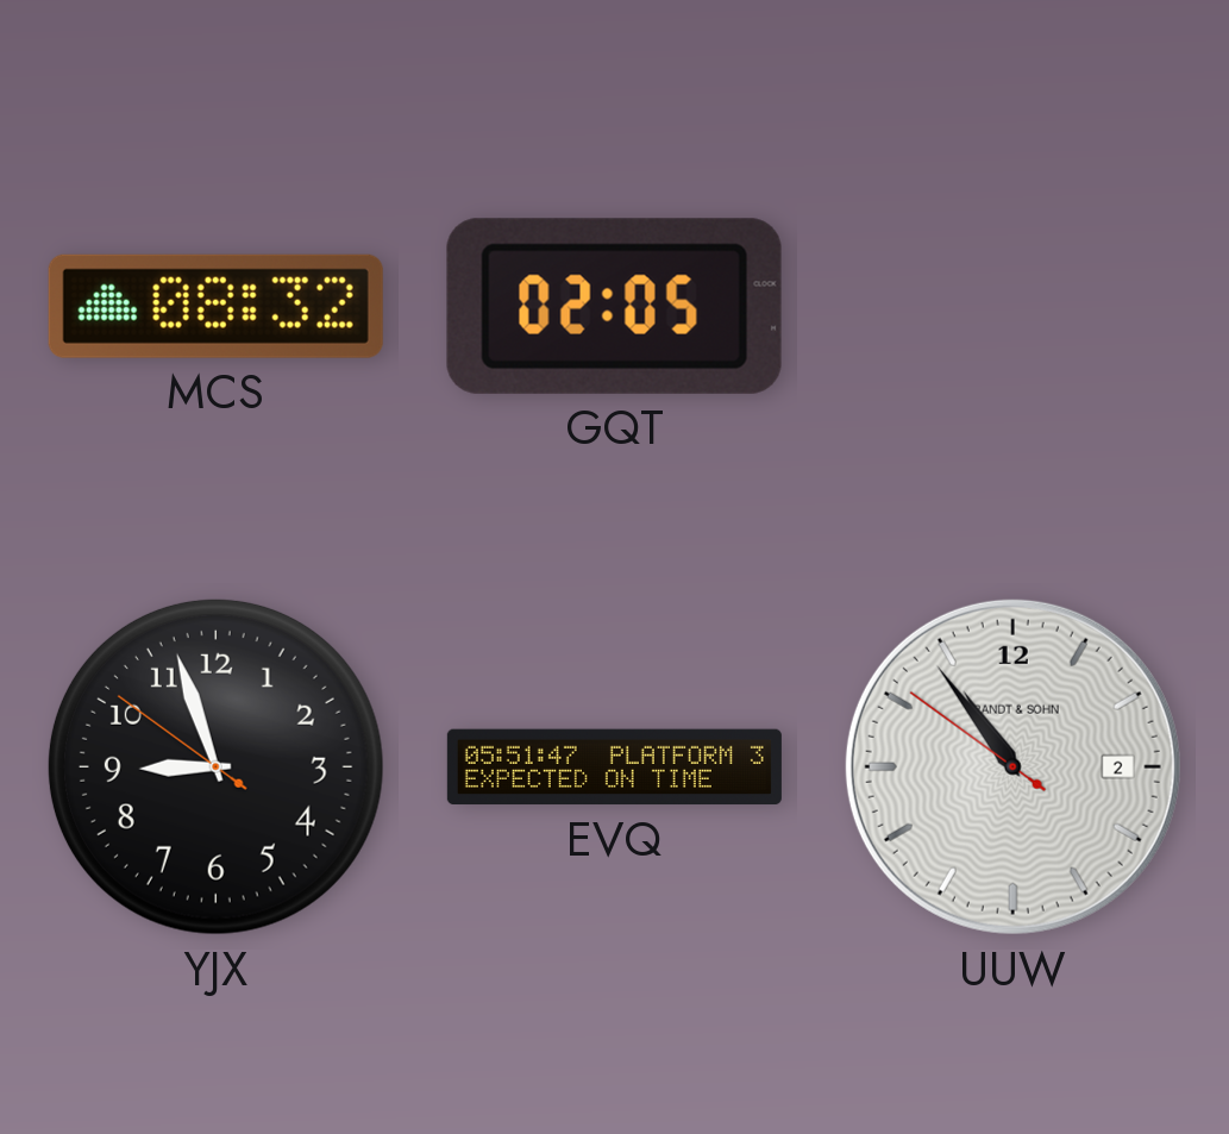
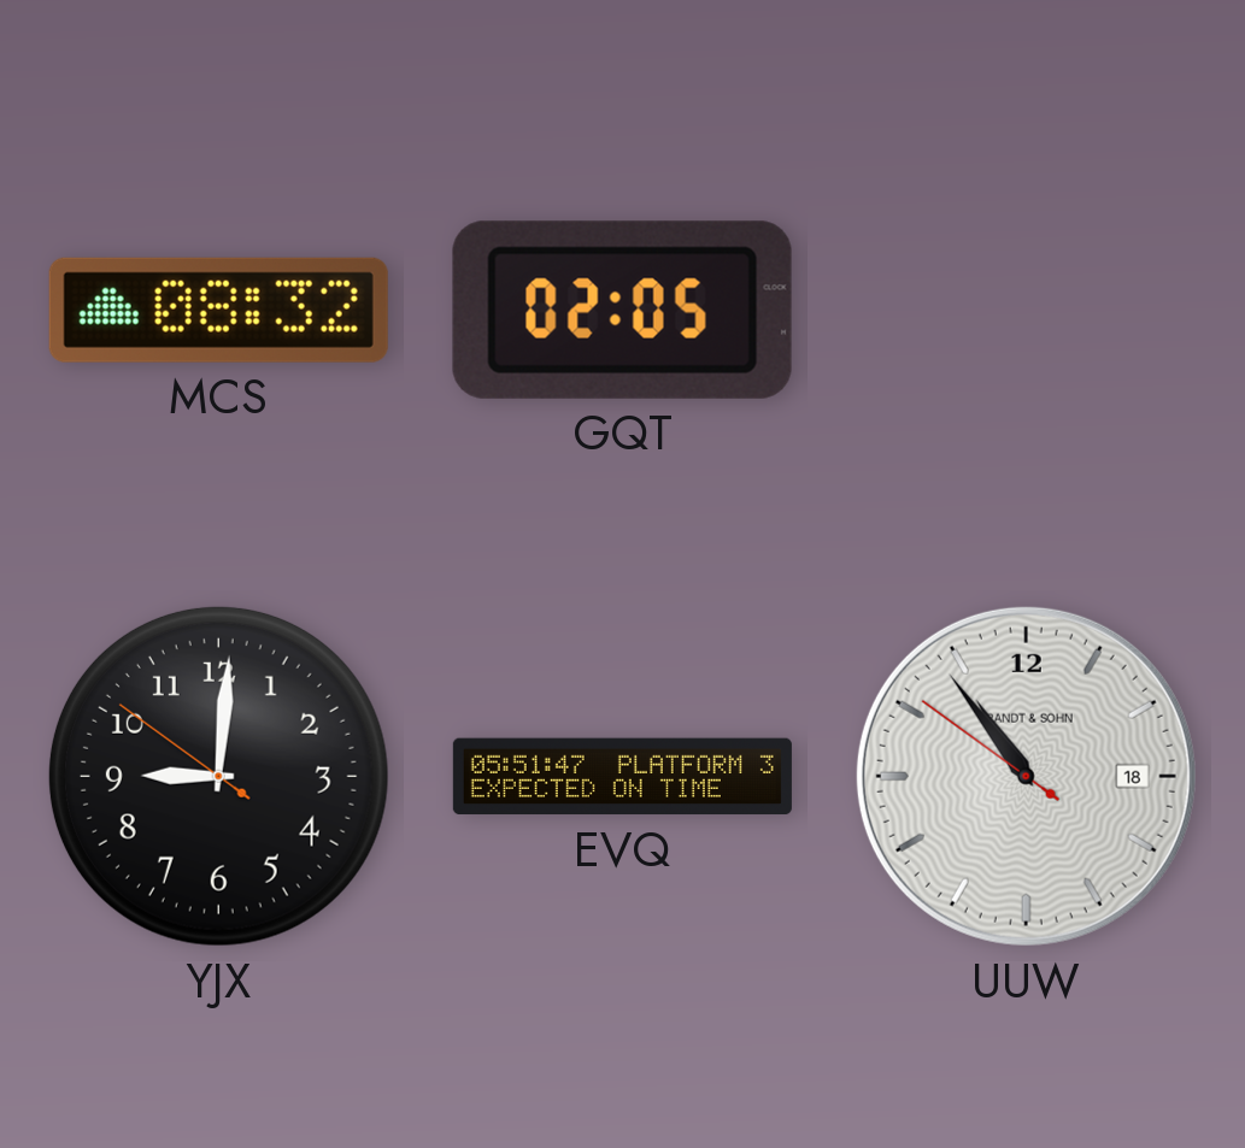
YJX: 8:56 -> 9:00 (218, 776)
UUW date: 2 -> 18 (1026, 776)
